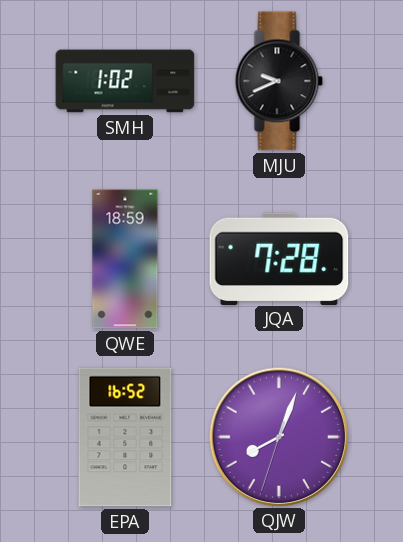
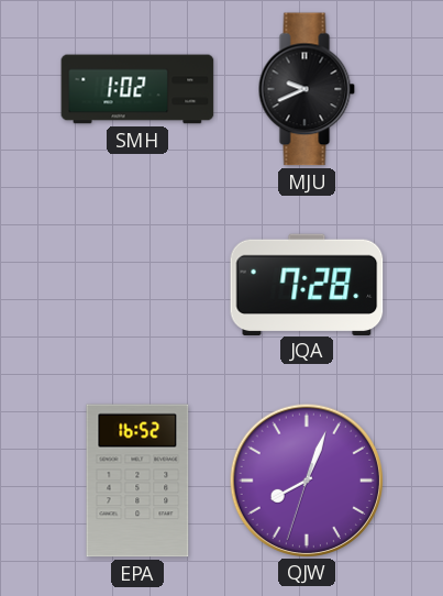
QWE: 18:59 -> none (125, 259)
